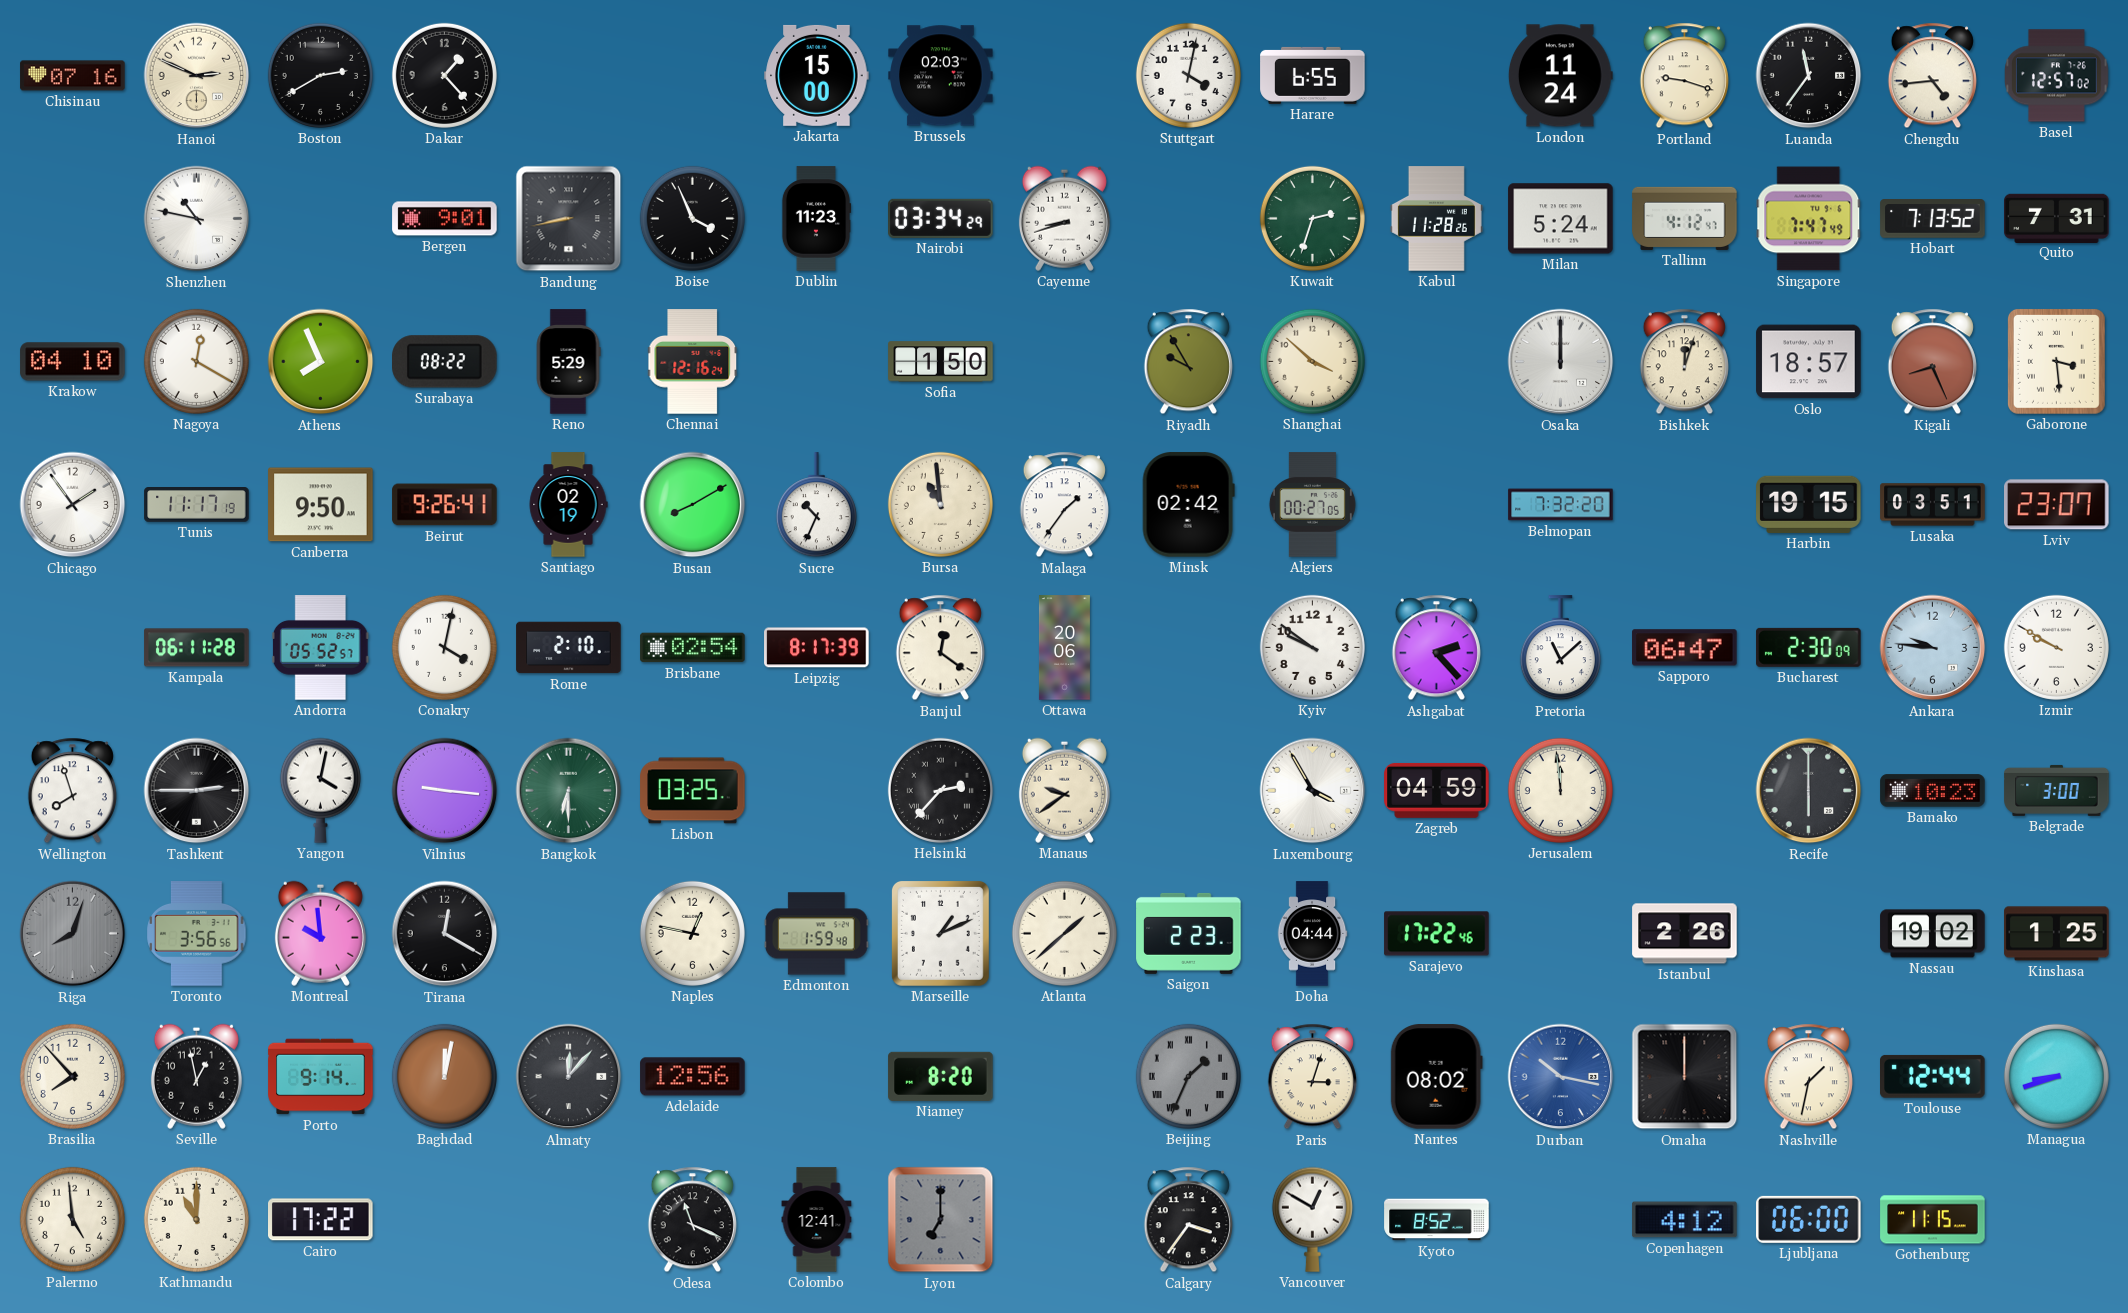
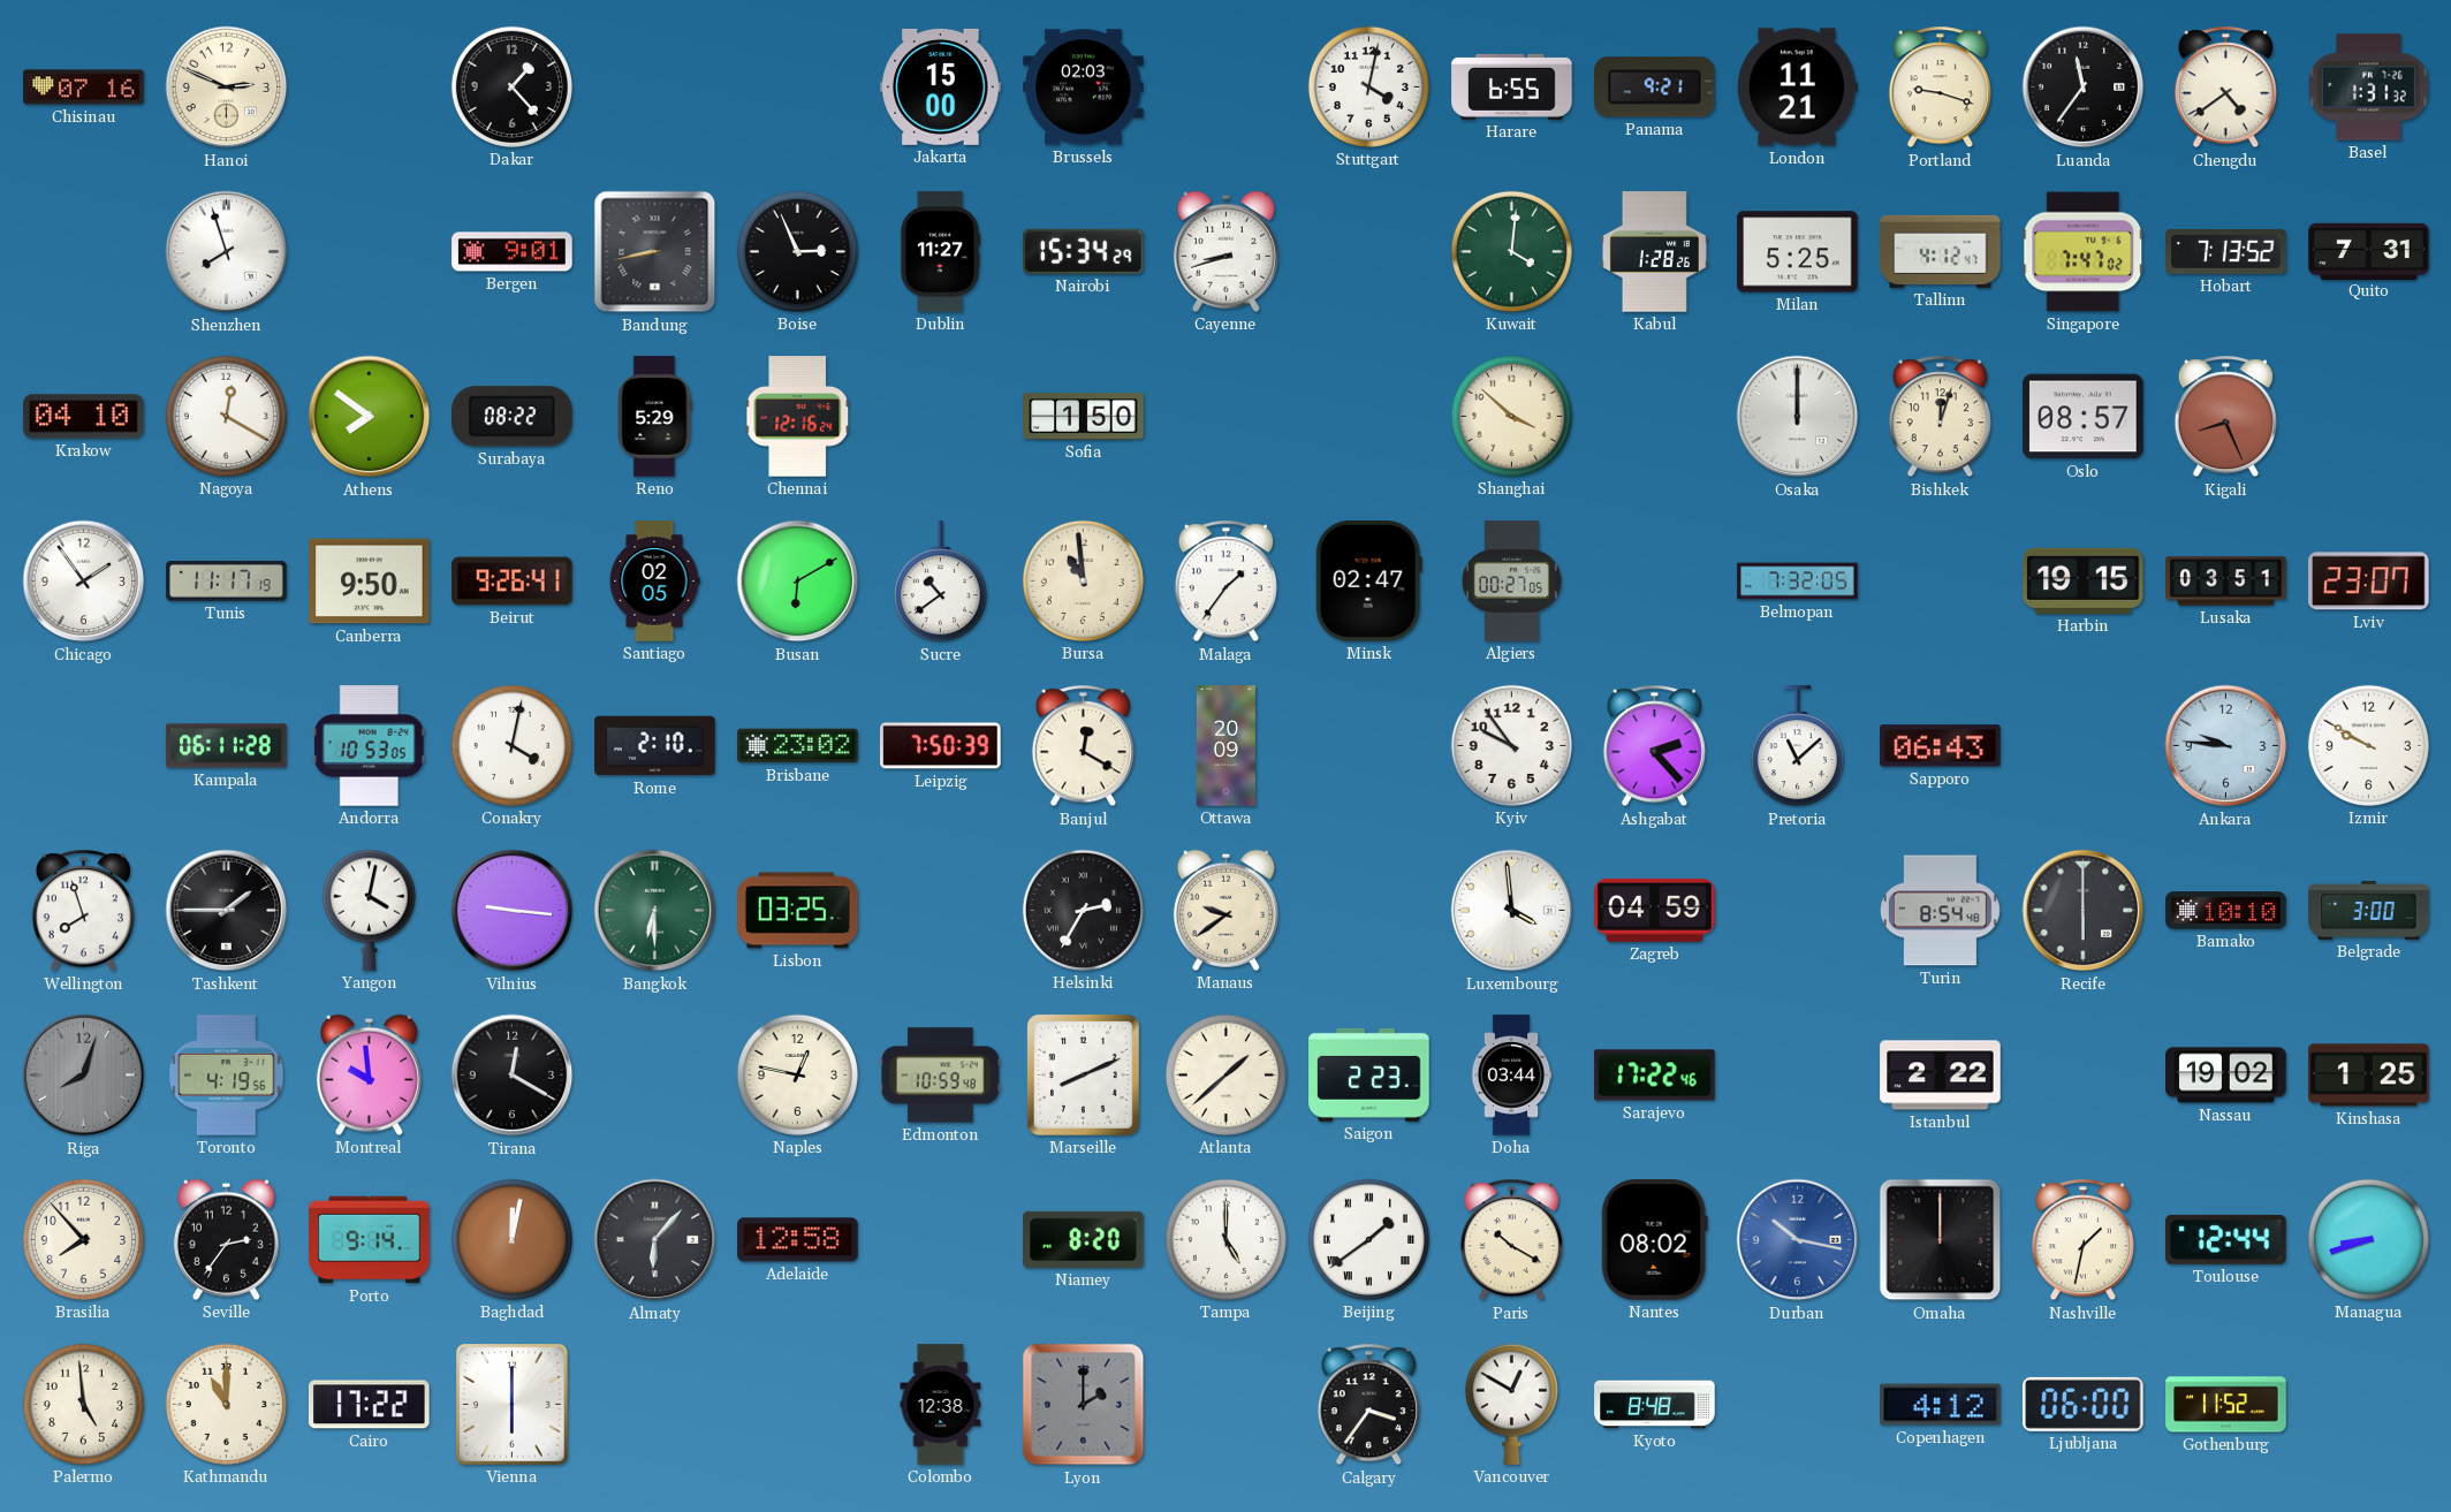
Boston: 2:40 -> none (320, 75)
Panama: none -> 9:21 (1655, 88)
London: 11:24 -> 11:21 (1797, 88)
Chengdu: 4:44 -> 4:39 (2225, 88)
Basel: 12:57 -> 1:31 (2369, 88)
Shenzhen: 10:47 -> 7:57 (227, 252)
Boise: 3:56 -> 2:56 (797, 251)
Dublin: 11:23 -> 11:27 (940, 252)
Nairobi: 03:34 -> 15:34 (1084, 251)
Kuwait: 2:33 -> 4:01 (1511, 251)
Kabul: 11:28 -> 1:28 (1654, 252)
Milan: 5:24 -> 5:25 (1798, 252)
Singapore: 7:47:49 -> 7:47:02 (2084, 252)
Athens: 7:56 -> 7:51 (370, 417)
Riyadh: 9:55 -> none (1188, 362)
Oslo: 18:57 -> 08:57 (2084, 417)
Gaborone: 3:29 -> none (2056, 361)
Santiago: 02:19 -> 02:05 (654, 582)
Busan: 8:10 -> 6:10 (798, 582)
Sucre: 10:34 -> 10:39 (940, 582)
Minsk: 02:42 -> 02:47 (1368, 582)
Belmopan: 7:32:20 -> 7:32:05 (1798, 582)
Andorra: 05:52 -> 10:53 (369, 746)
Brisbane: 02:54 -> 23:02 (798, 746)
Leipzig: 8:17 -> 7:50 (941, 746)
Banjul: 12:21 -> 12:20 (1083, 746)
Ottawa: 20:06 -> 20:09 (1225, 746)
Kyiv: 9:51 -> 9:54 (1511, 745)
Sapporo: 06:47 -> 06:43 (1941, 746)
Bucharest: 2:30 -> none (1809, 647)
Tashkent: 2:45 -> 1:45 (227, 911)
Helsinki: 2:37 -> 2:35 (1083, 910)
Luxembourg: 3:55 -> 3:59 (1512, 911)
Jerusalem: 11:59 -> none (1560, 790)
Turin: none -> 8:54 (1940, 911)
Bamako: 10:23 -> 10:10 (2226, 911)
Toronto: 3:56 -> 4:19 (227, 1076)
Edmonton: 1:59 -> 10:59 (940, 1076)
Marseille: 1:11 -> 8:11 (1083, 1074)
Doha: 04:44 -> 03:44 (1511, 1076)
Istanbul: 2:26 -> 2:22 (1941, 1076)
Seville: 12:58 -> 2:36 (226, 1239)
Almaty: 12:07 -> 6:07 (655, 1240)
Adelaide: 12:56 -> 12:58 (798, 1240)
Tampa: none -> 5:00 (1225, 1239)
Beijing: 1:34 -> 1:39 (1368, 1239)
Beijing dial: grey -> white (1368, 1239)
Paris: 3:03 -> 10:20 (1511, 1240)
Vienna: none -> 6:00 (513, 1405)
Odesa: 11:19 -> none (692, 1220)
Colombo: 12:41 -> 12:38 (941, 1405)
Lyon: 7:00 -> 2:00 (1084, 1405)
Kyoto: 8:52 -> 8:48 (1655, 1405)
Gothenburg: 11:15 -> 11:52 (2226, 1405)
